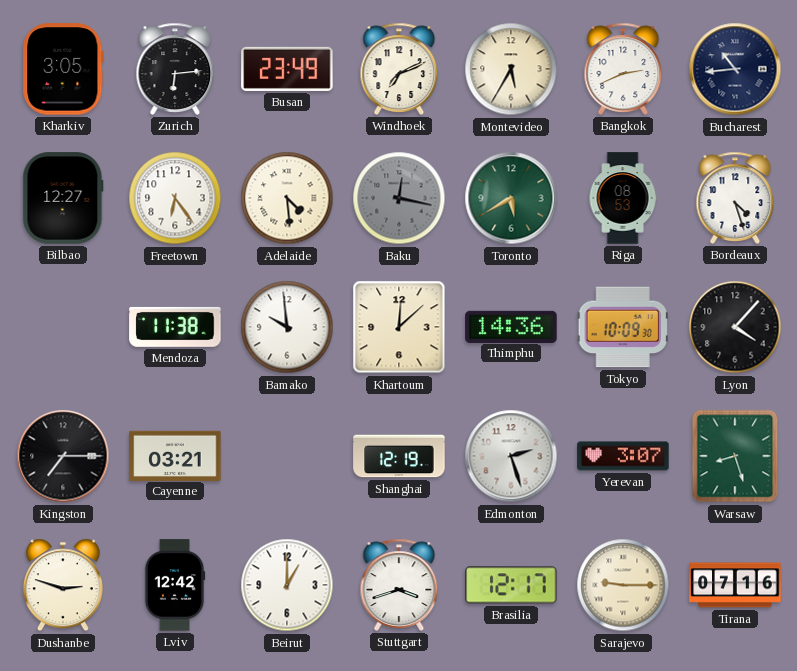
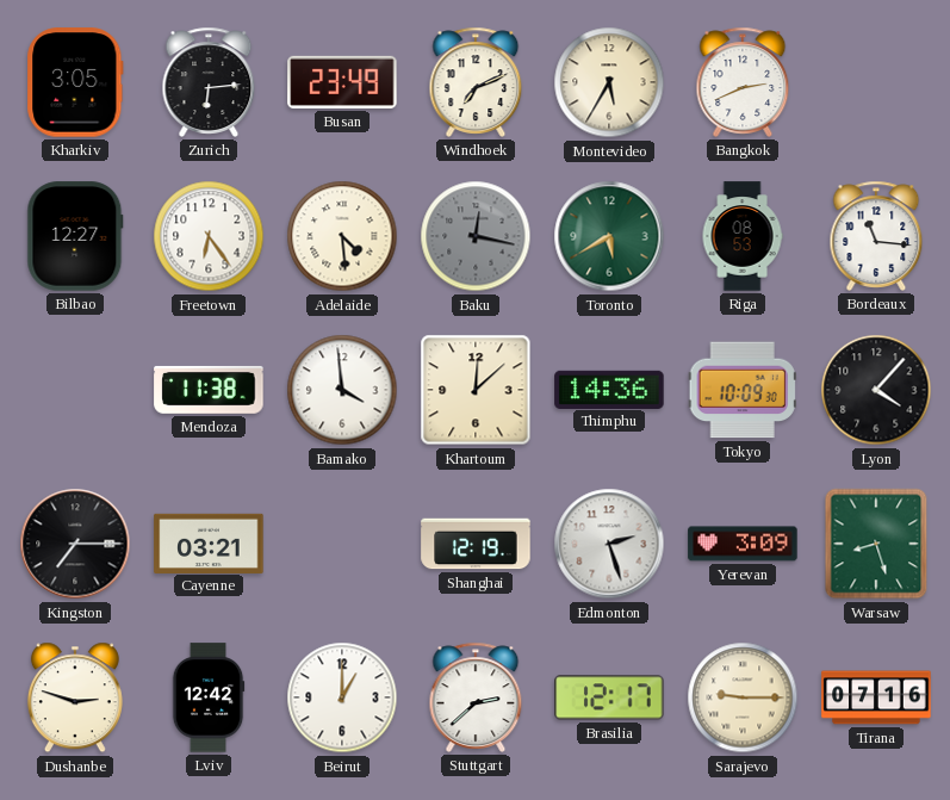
Bucharest: 10:44 -> none (735, 69)
Bordeaux: 4:27 -> 11:16 (876, 236)
Bamako: 9:59 -> 3:59 (342, 390)
Yerevan: 3:07 -> 3:09 (743, 544)
Stuttgart: 3:42 -> 2:38 (476, 697)
